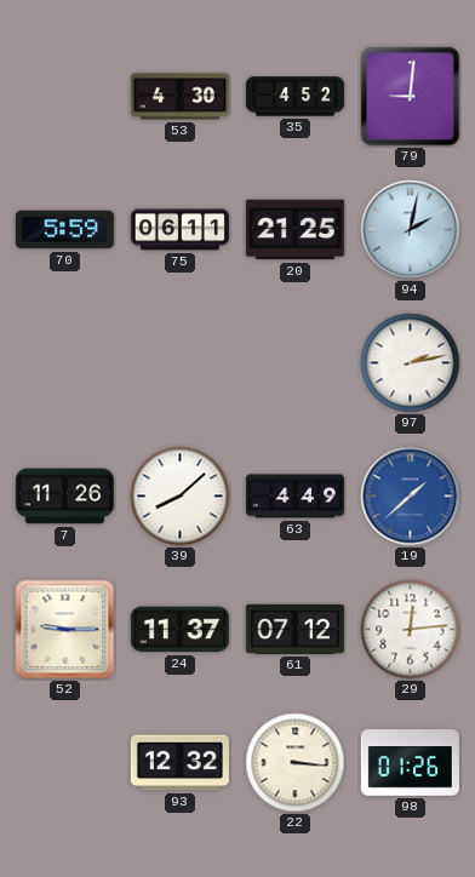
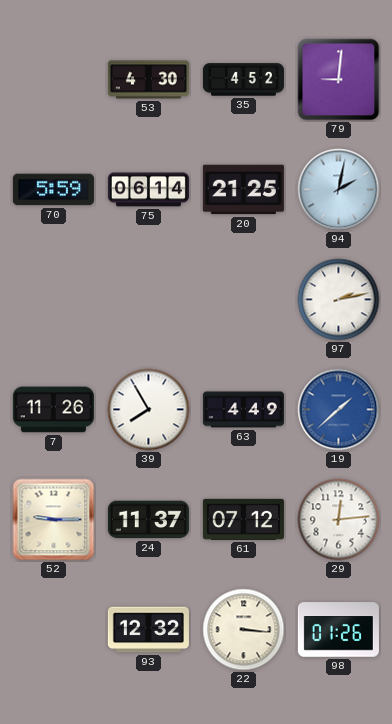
75: 06:11 -> 06:14 (148, 190)
39: 8:08 -> 7:55 (149, 410)
